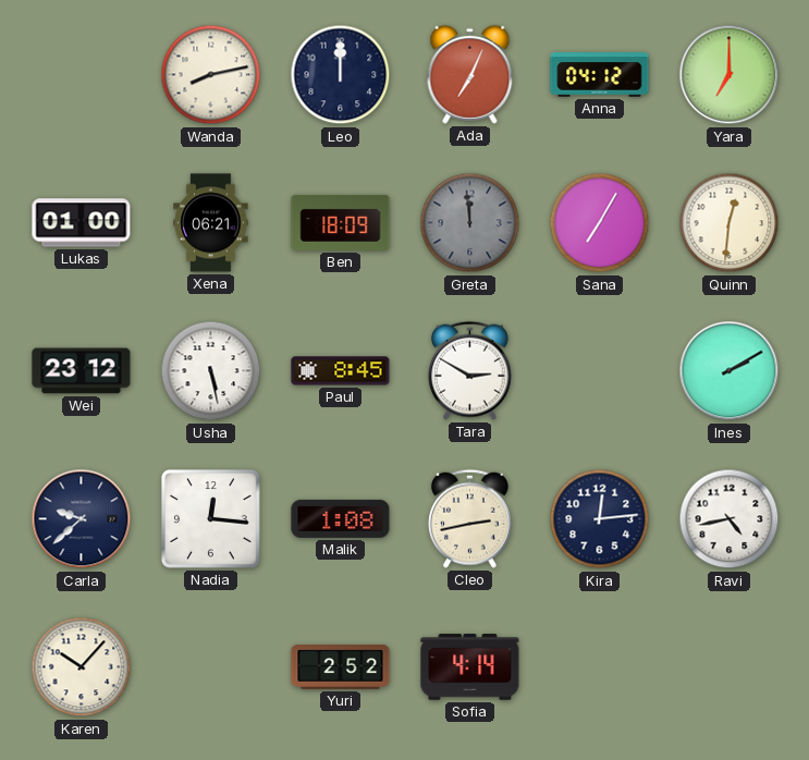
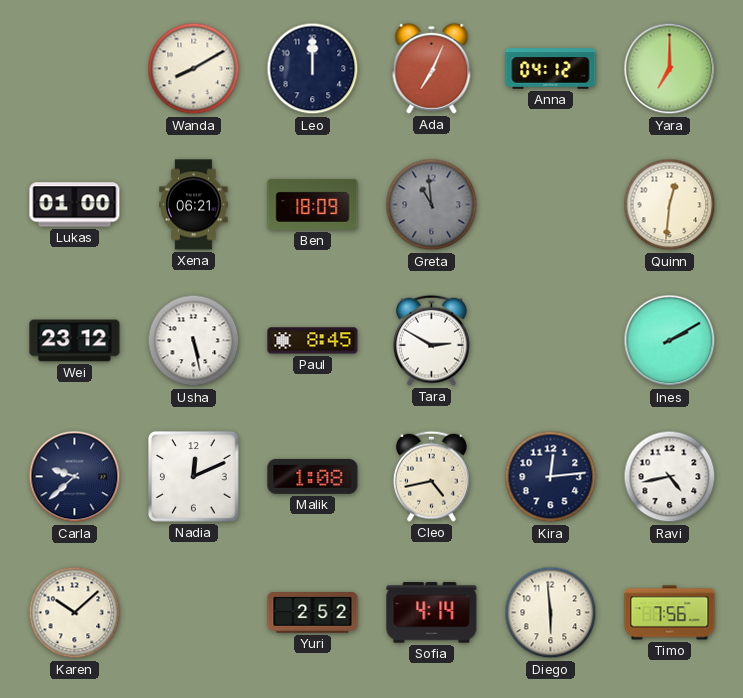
Wanda: 8:13 -> 8:10 (194, 69)
Greta: 11:59 -> 10:59 (432, 205)
Sana: 7:05 -> none (600, 223)
Nadia: 12:16 -> 12:11 (194, 477)
Cleo: 2:43 -> 4:43 (431, 476)
Karen: 10:07 -> 10:08 (75, 613)
Diego: none -> 5:59 (551, 613)
Timo: none -> 7:56 (670, 613)
